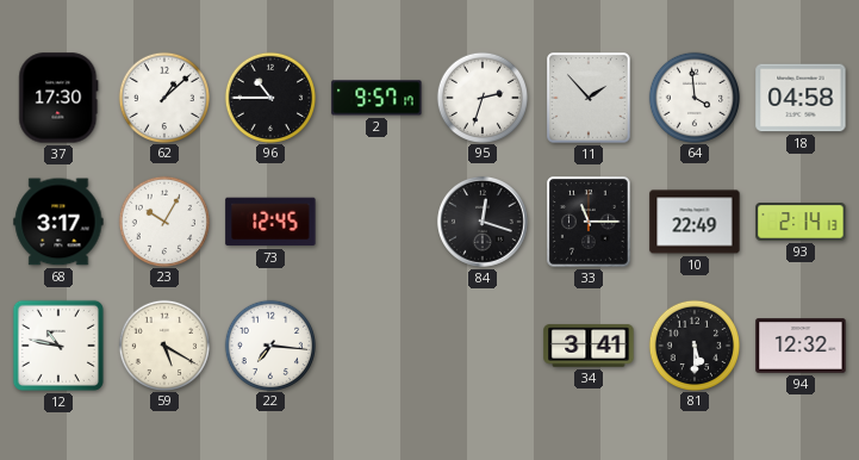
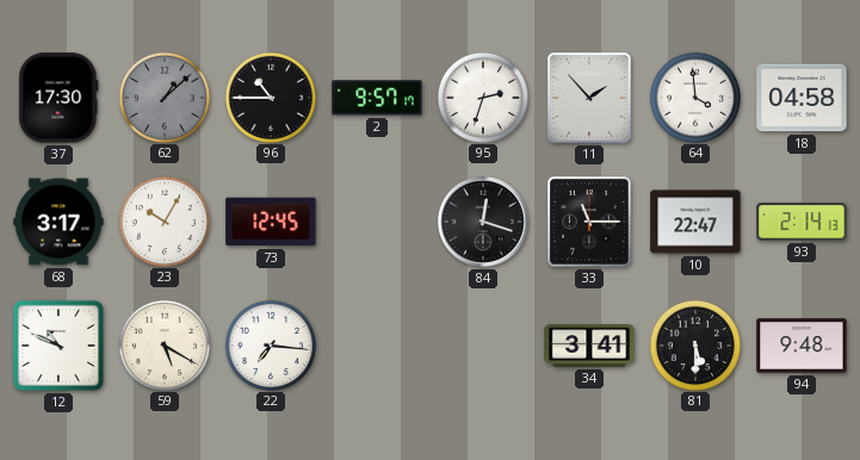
62 dial: white -> grey (163, 97)
10: 22:49 -> 22:47 (695, 222)
12: 10:47 -> 10:49 (58, 346)
94: 12:32 -> 9:48 (802, 346)
